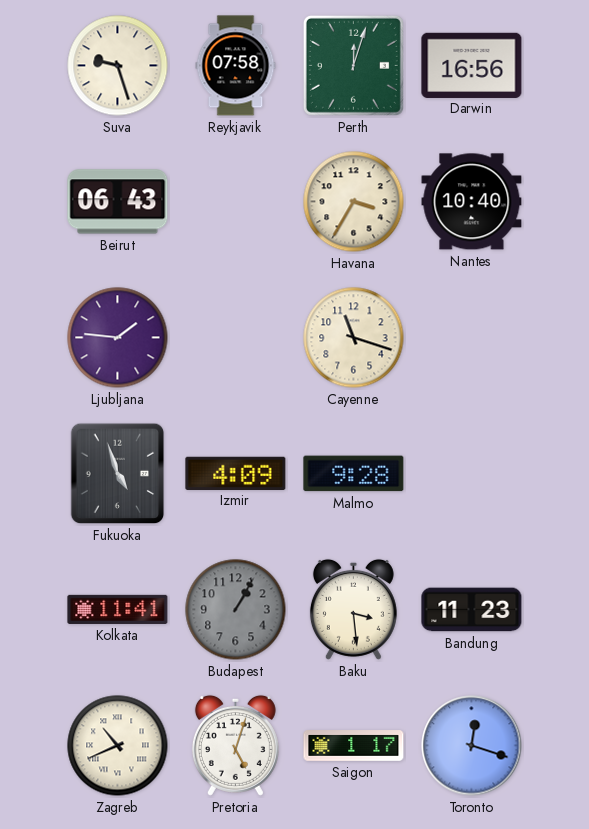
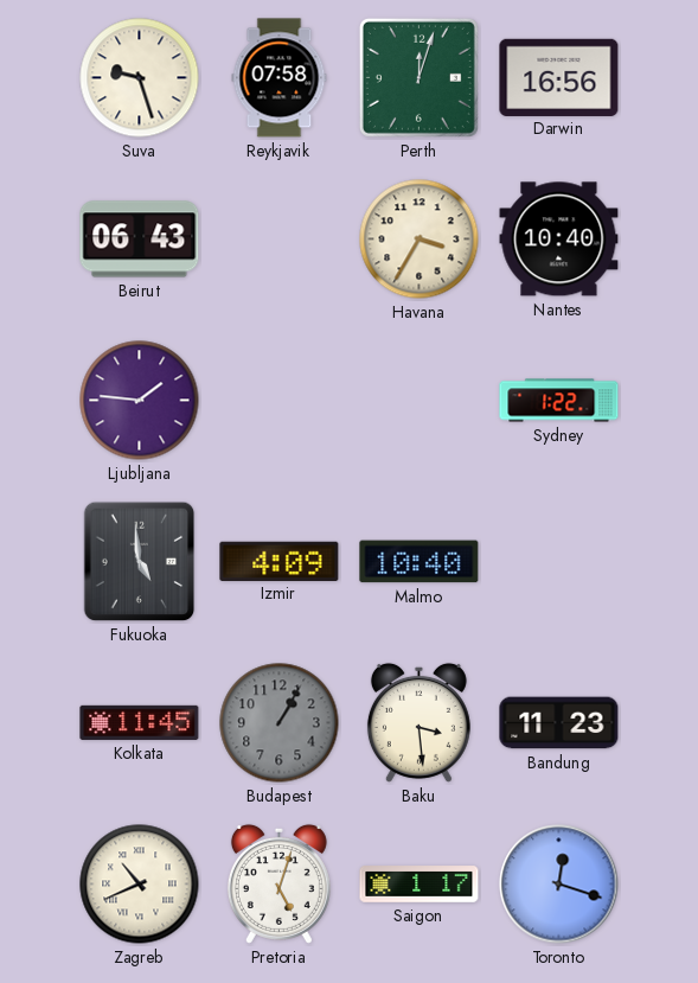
Cayenne: 11:18 -> none (354, 338)
Sydney: none -> 1:22 (559, 401)
Fukuoka: 4:57 -> 4:59 (140, 562)
Malmo: 9:28 -> 10:40 (420, 562)
Kolkata: 11:41 -> 11:45 (140, 722)
